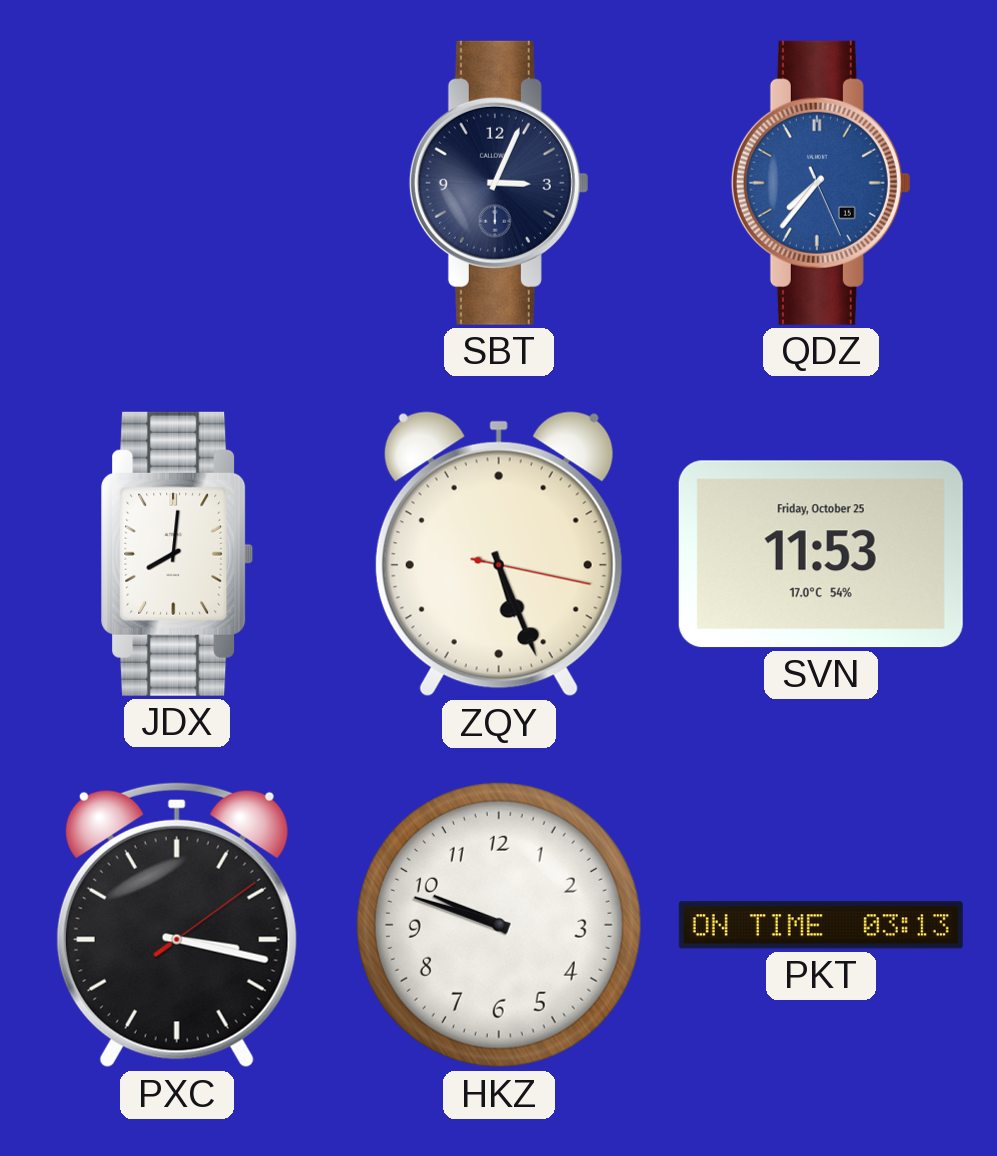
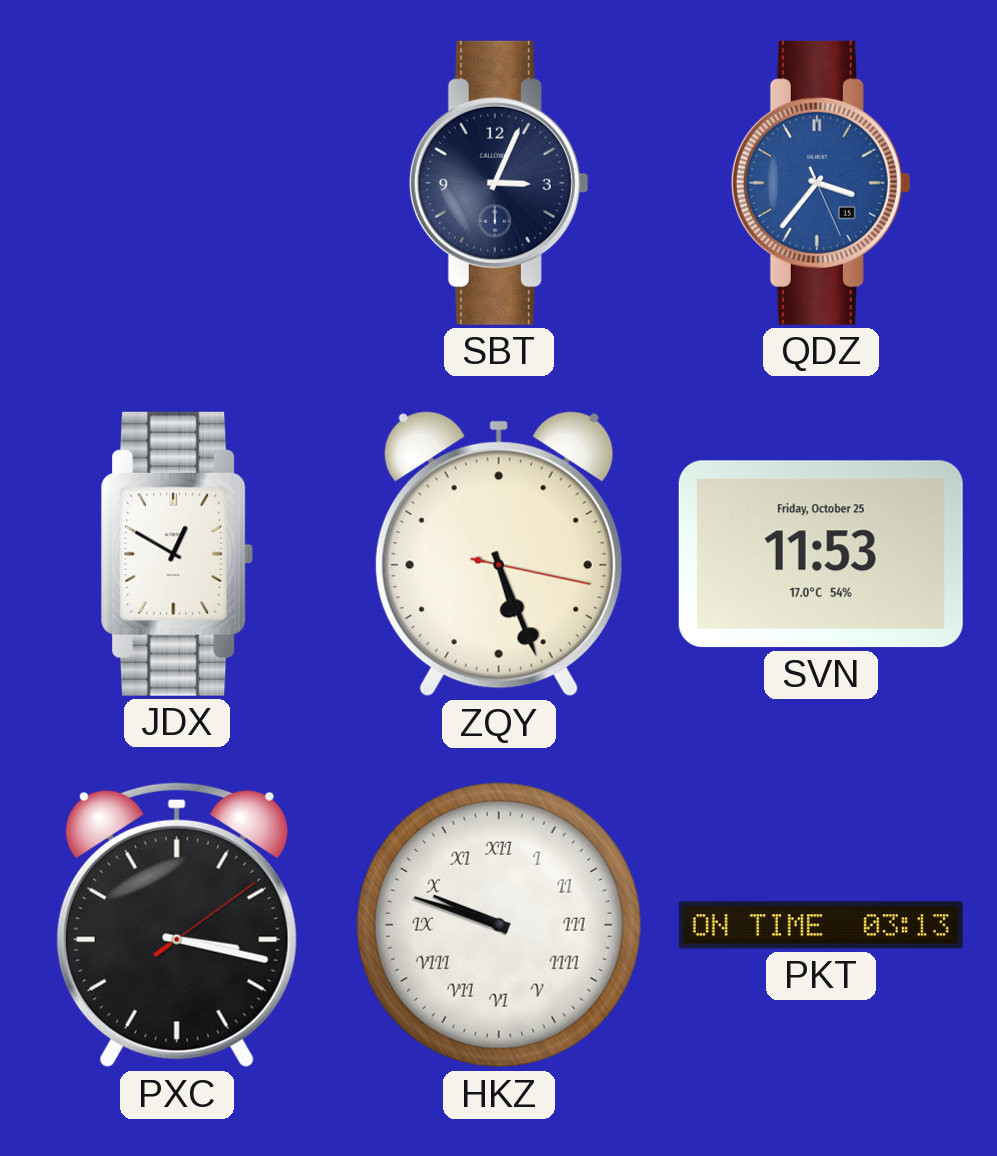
QDZ: 7:36 -> 3:36 (821, 183)
JDX: 8:01 -> 12:50 (177, 554)
HKZ numerals: Arabic -> Roman (499, 925)
